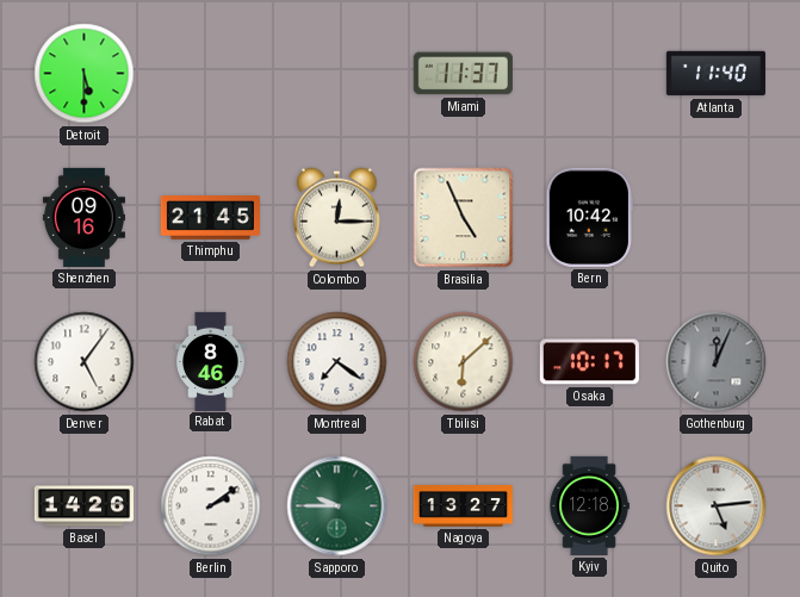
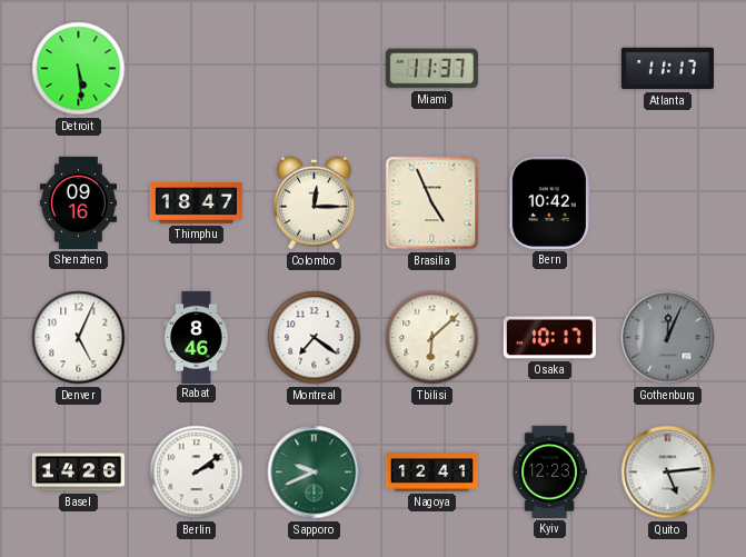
Detroit: 5:30 -> 5:29 (79, 69)
Atlanta: 11:40 -> 11:17 (667, 69)
Thimphu: 21:45 -> 18:47 (196, 203)
Denver: 5:06 -> 5:04 (79, 338)
Sapporo: 9:45 -> 9:41 (315, 473)
Nagoya: 13:27 -> 12:41 (431, 473)
Kyiv: 12:18 -> 12:23 (549, 471)
